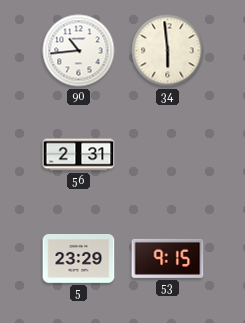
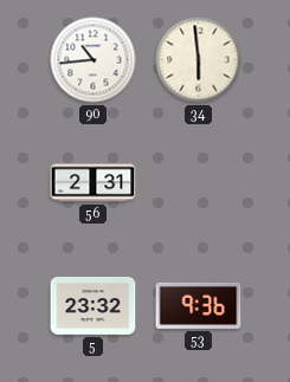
5: 23:29 -> 23:32 (94, 306)
53: 9:15 -> 9:36 (199, 305)
